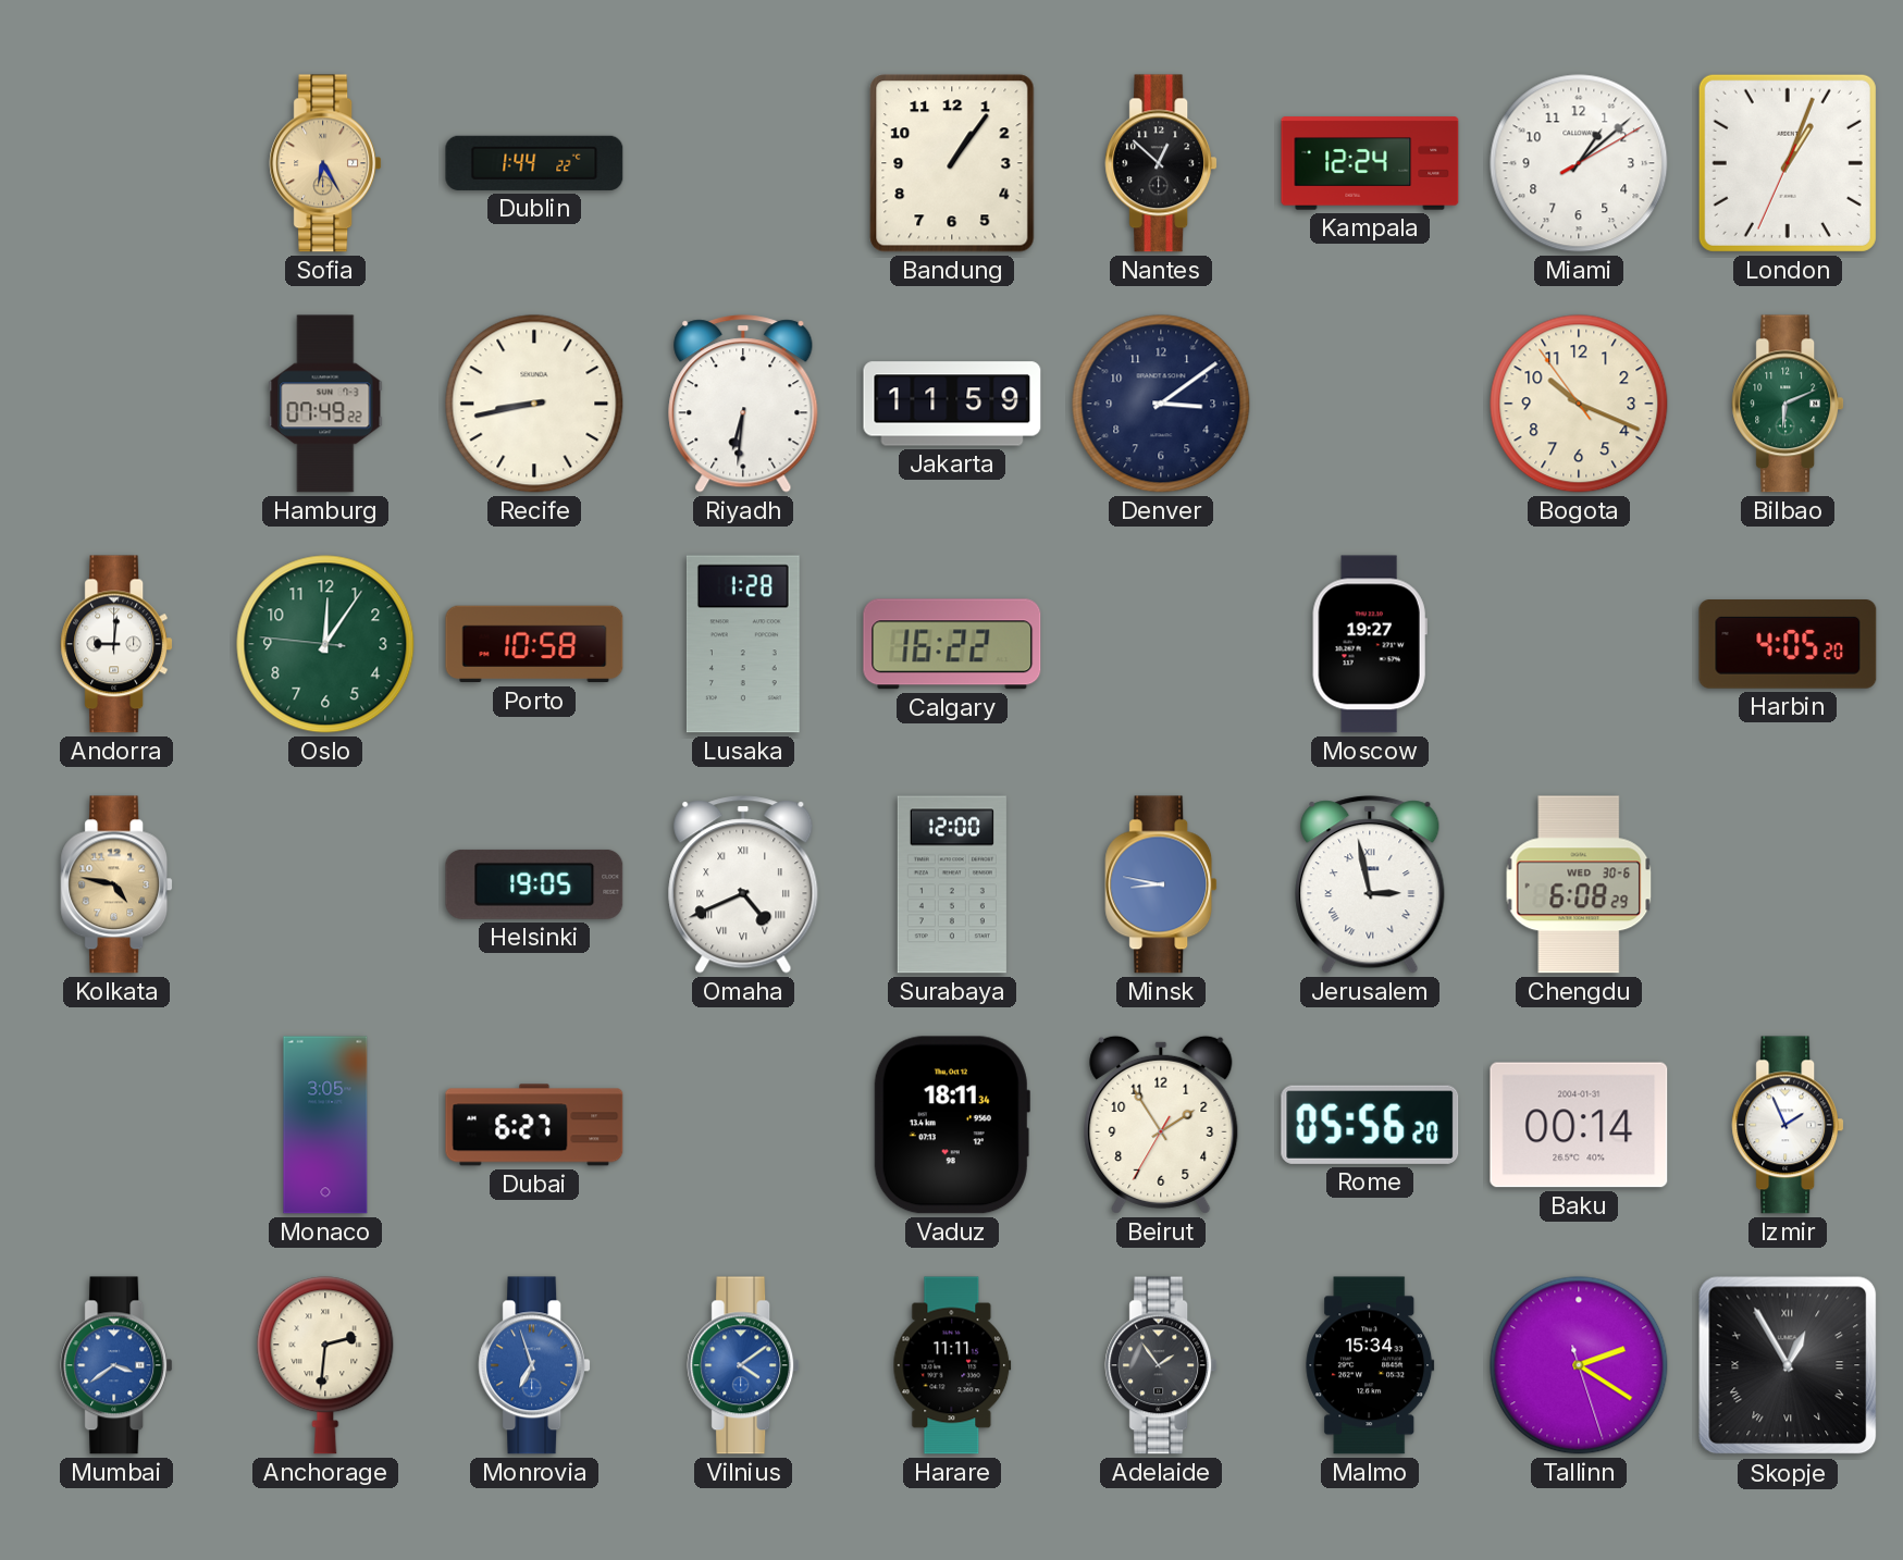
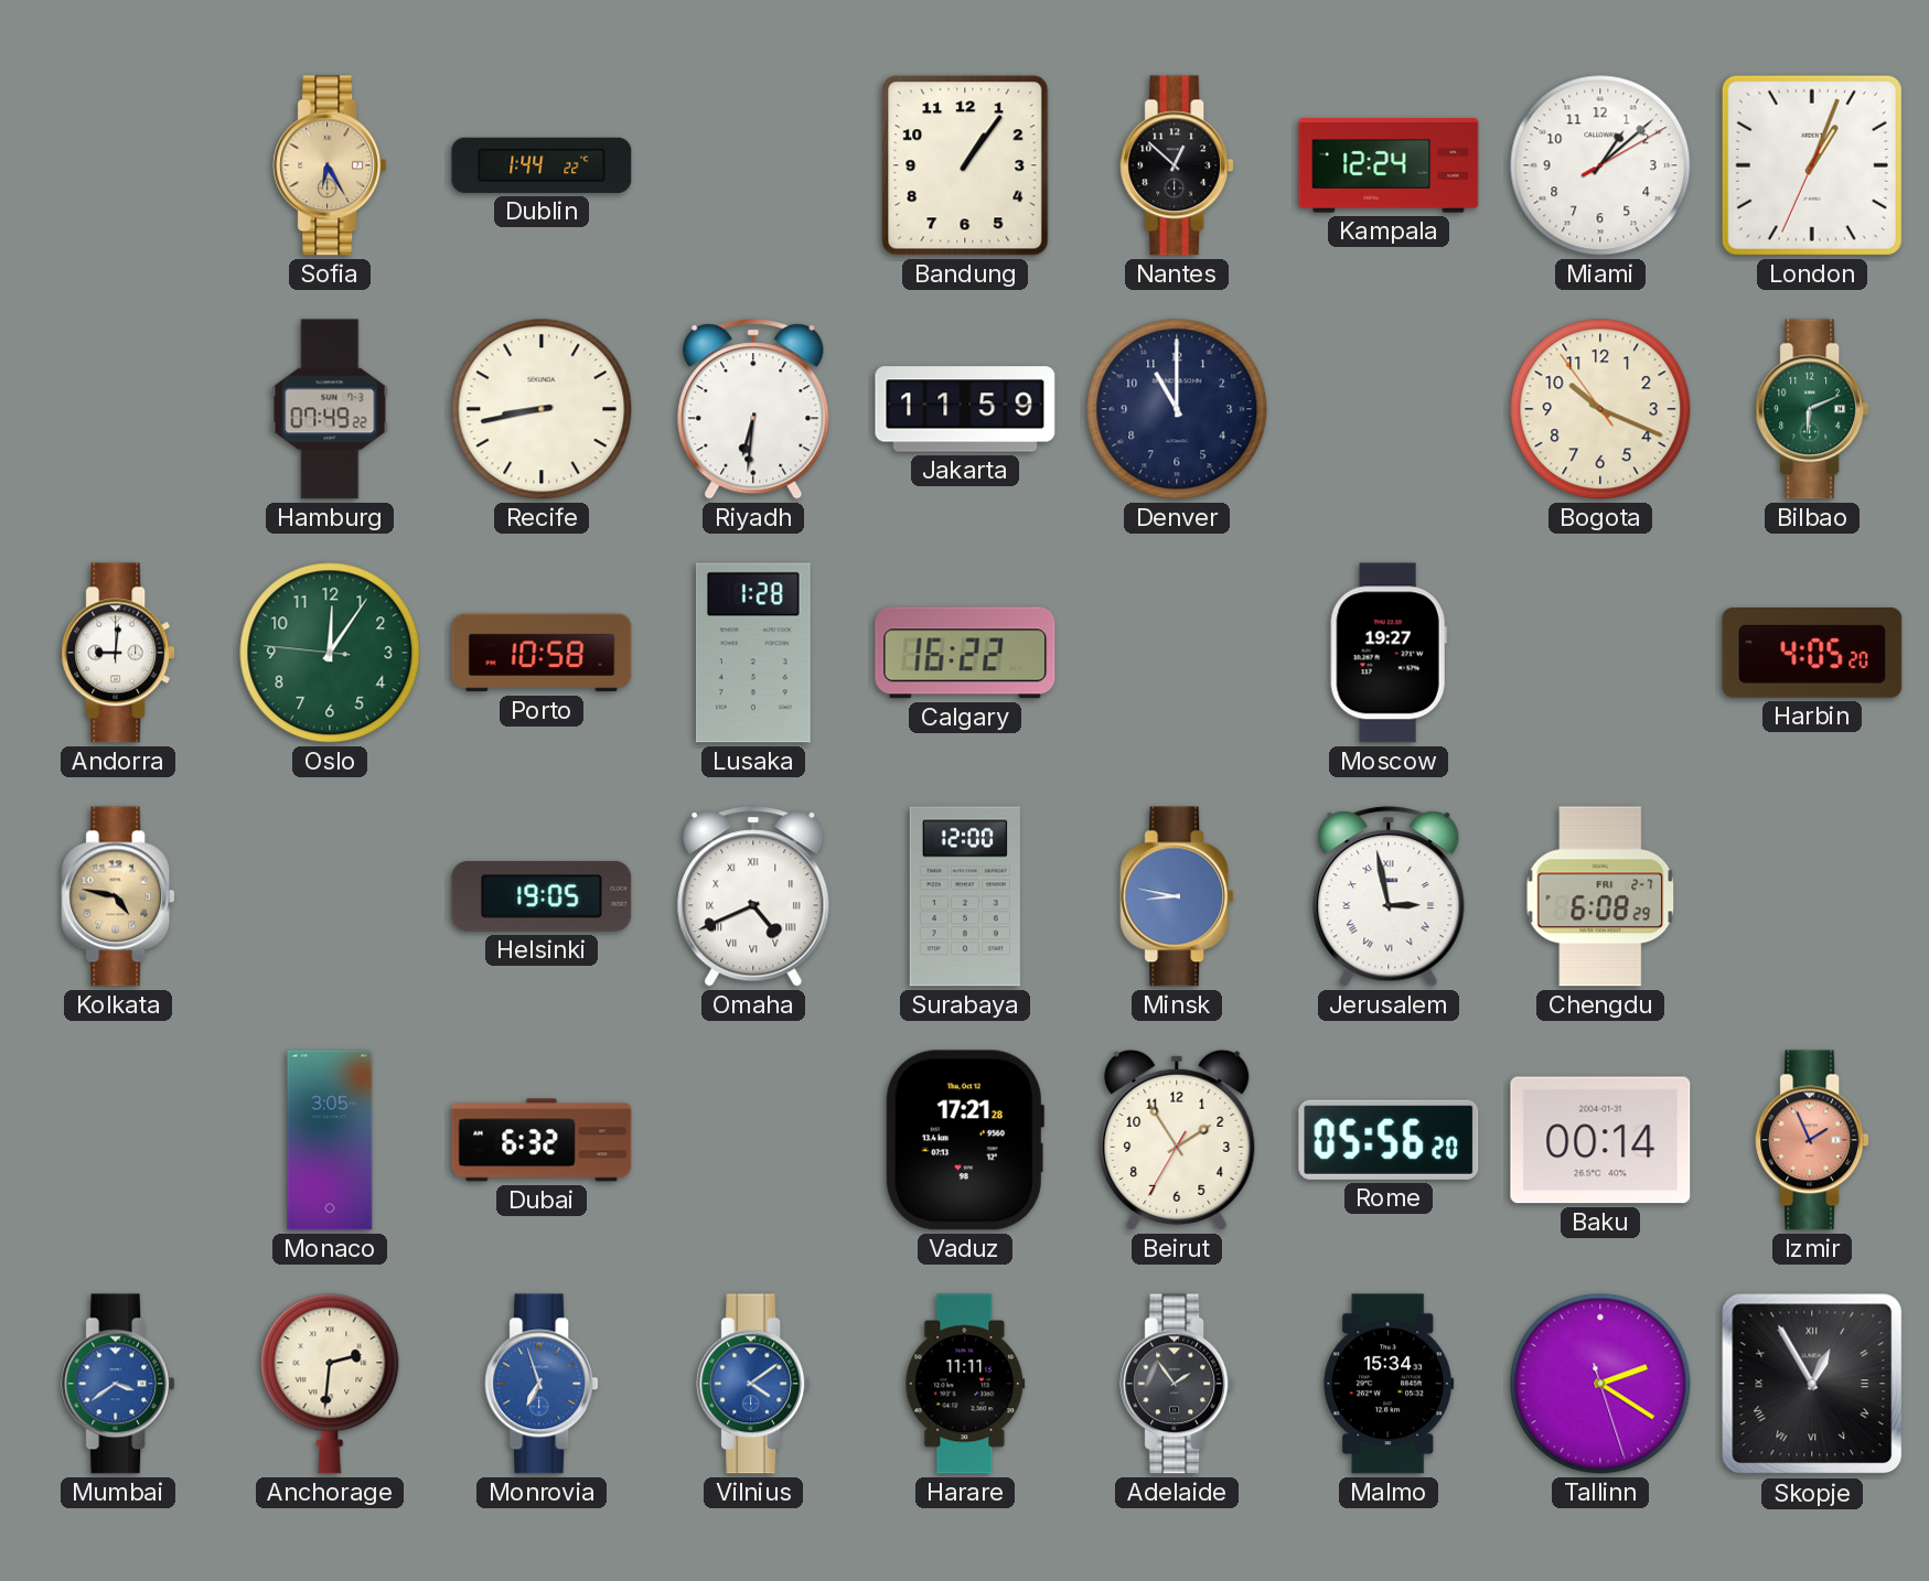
Denver: 3:09 -> 11:00 (1177, 409)
Chengdu date: WED 30-6 -> FRI 2-7 (1600, 896)
Dubai: 6:27 -> 6:32 (542, 1140)
Vaduz: 18:11 -> 17:21 (965, 1140)
Izmir dial: white -> salmon (1812, 1140)
